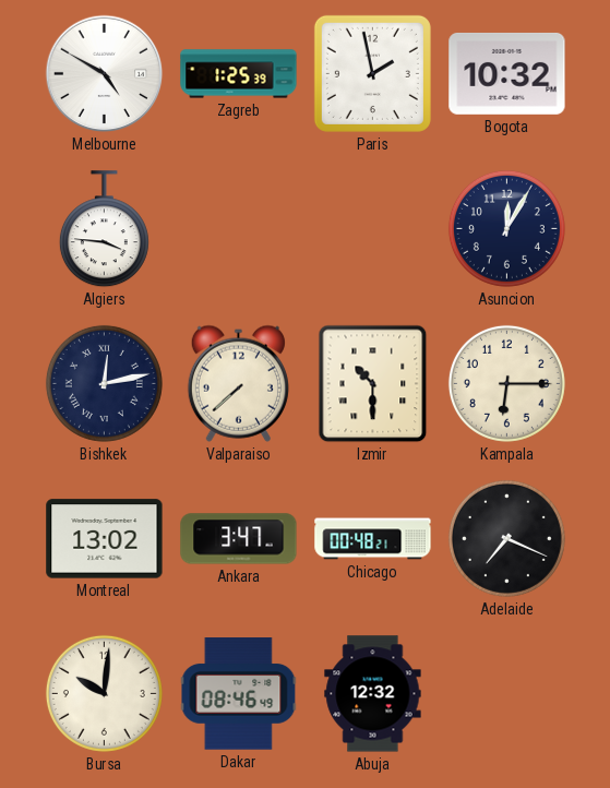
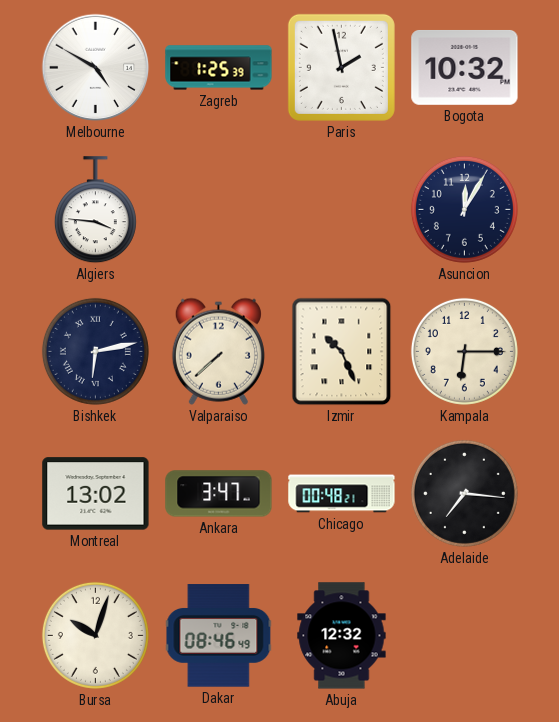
Bishkek: 12:13 -> 6:13 (95, 351)
Izmir: 10:30 -> 10:26 (342, 352)
Adelaide: 7:19 -> 7:16 (464, 493)
Bursa: 10:01 -> 10:03 (95, 635)
